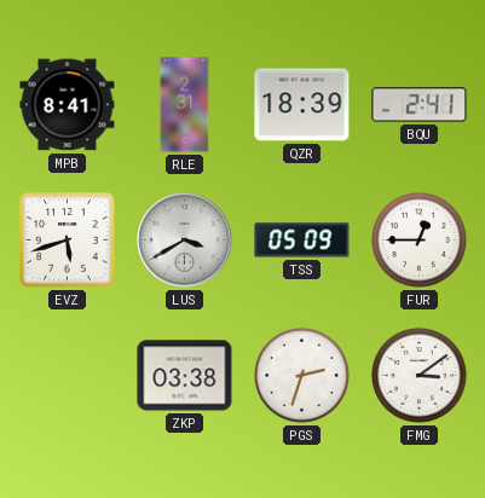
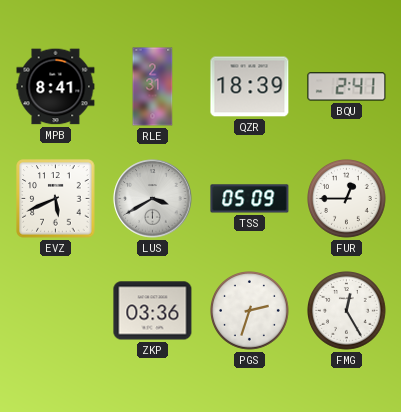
EVZ: 5:42 -> 5:41 (56, 199)
ZKP: 03:38 -> 03:36 (153, 311)
FMG: 3:09 -> 12:25 (347, 311)
